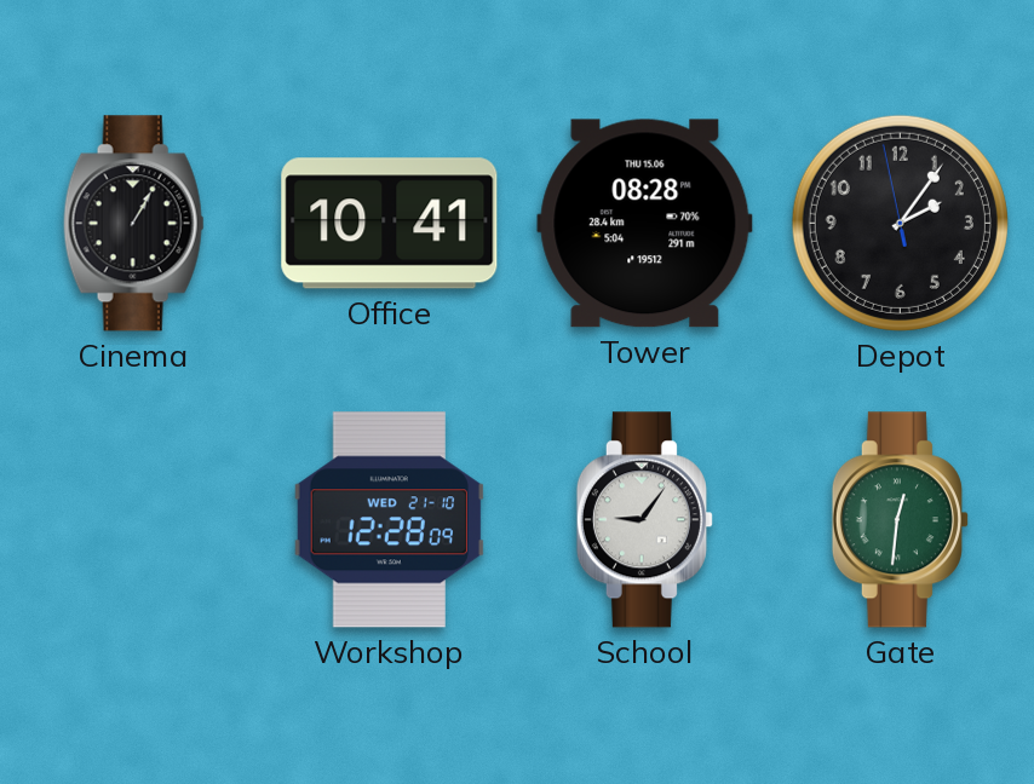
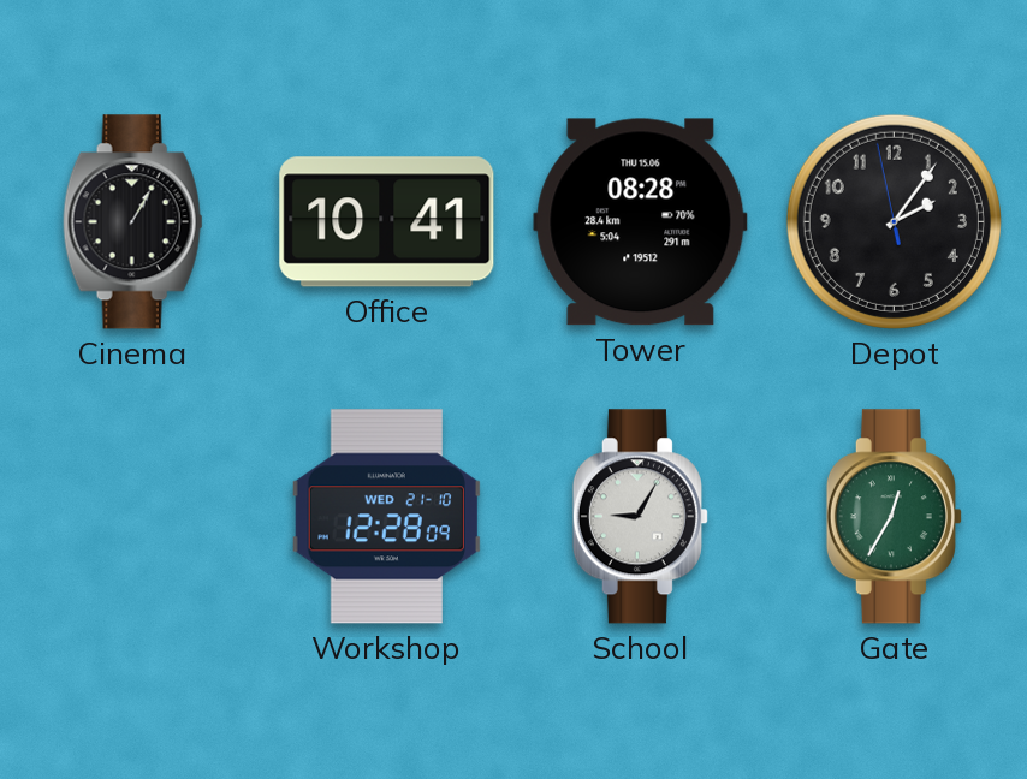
School: 9:06 -> 9:05 (640, 517)
Gate: 12:31 -> 12:35 (894, 517)
